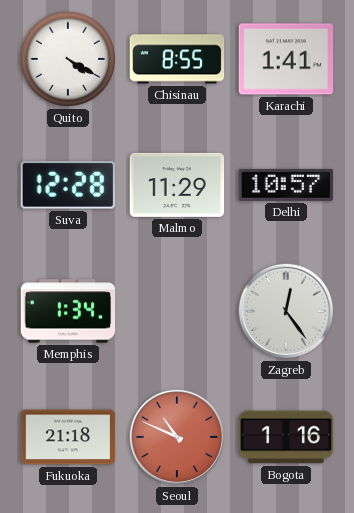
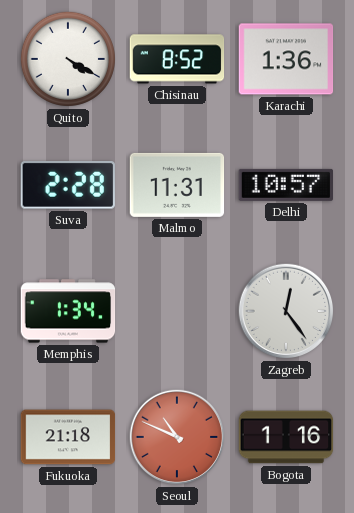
Chisinau: 8:55 -> 8:52 (177, 59)
Karachi: 1:41 -> 1:36 (286, 59)
Suva: 12:28 -> 2:28 (68, 186)
Malmo: 11:29 -> 11:31 (177, 185)
